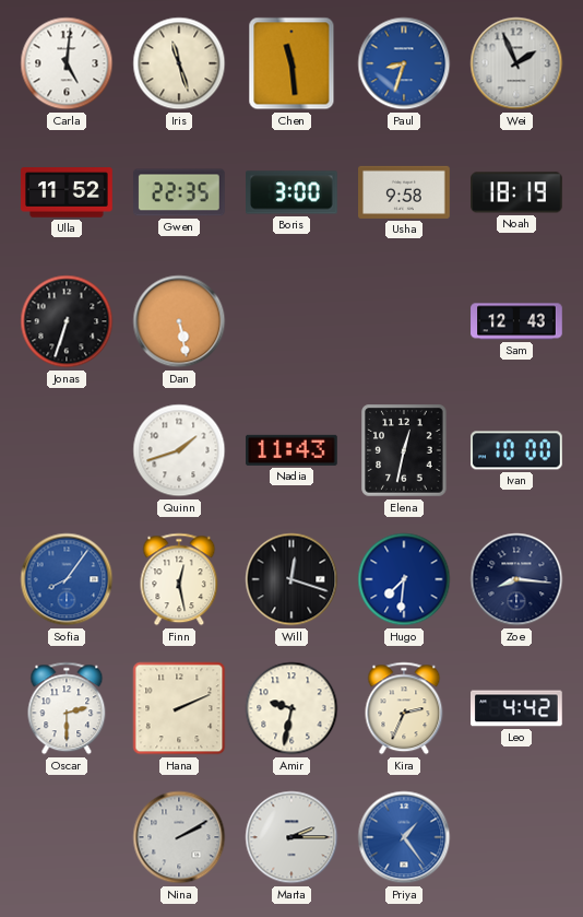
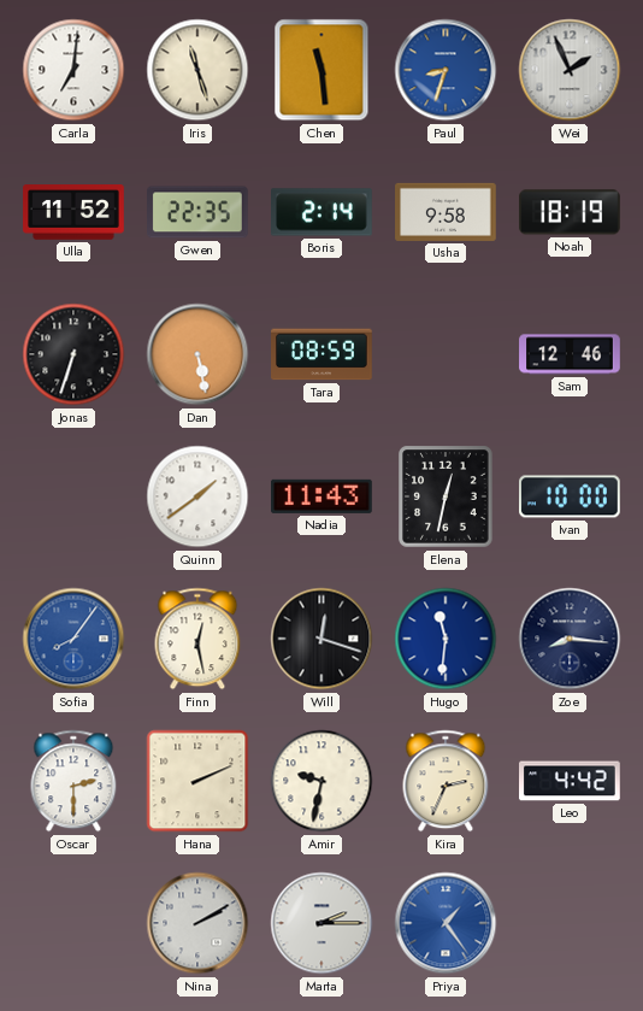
Carla: 5:01 -> 7:01 (73, 70)
Boris: 3:00 -> 2:14 (323, 212)
Tara: none -> 08:59 (321, 354)
Sam: 12:43 -> 12:46 (570, 354)
Quinn: 1:42 -> 1:39 (197, 496)
Hugo: 7:31 -> 11:31 (446, 639)
